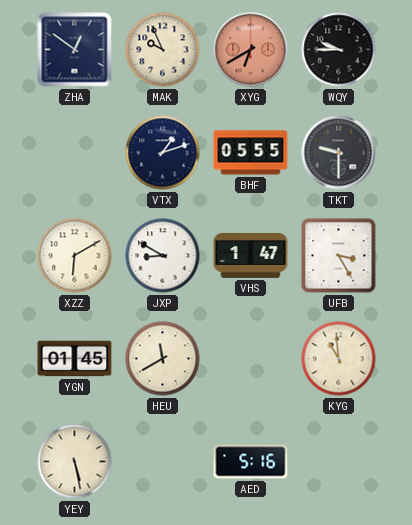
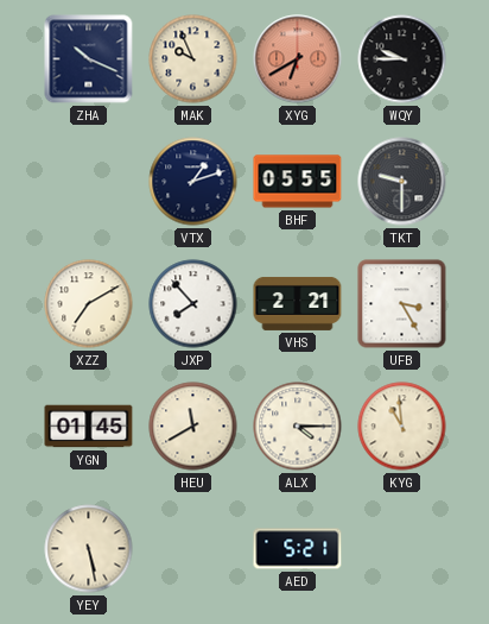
ZHA: 12:51 -> 10:19 (89, 59)
XZZ: 6:10 -> 7:10 (89, 304)
JXP: 8:50 -> 7:53 (193, 304)
VHS: 1:47 -> 2:21 (298, 303)
ALX: none -> 4:15 (298, 427)
AED: 5:16 -> 5:21 (298, 549)
